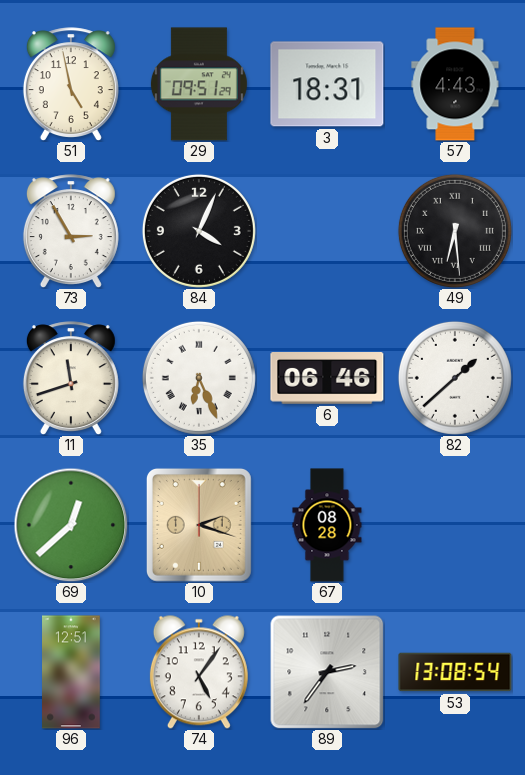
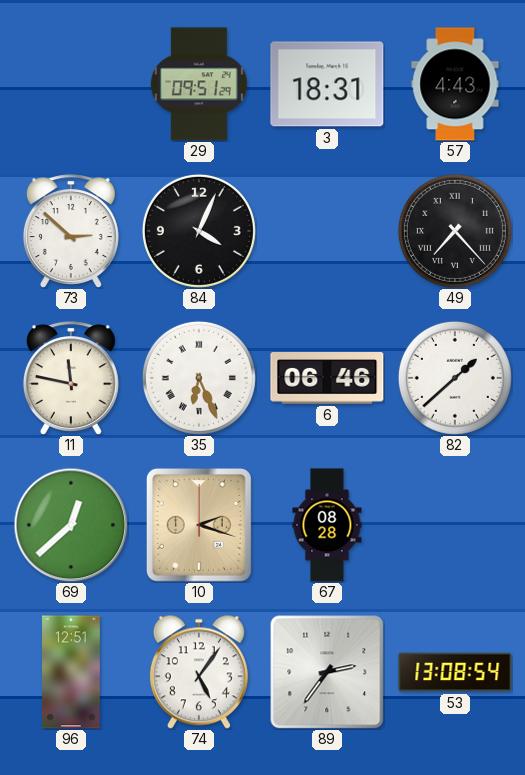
51: 4:58 -> none (71, 84)
73: 2:55 -> 2:52 (71, 231)
49: 6:29 -> 7:23 (455, 231)
11: 11:42 -> 11:47 (71, 378)
